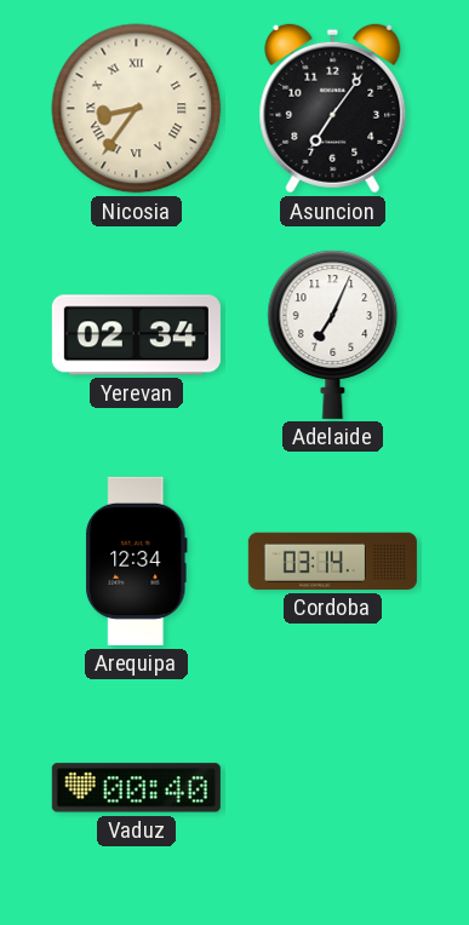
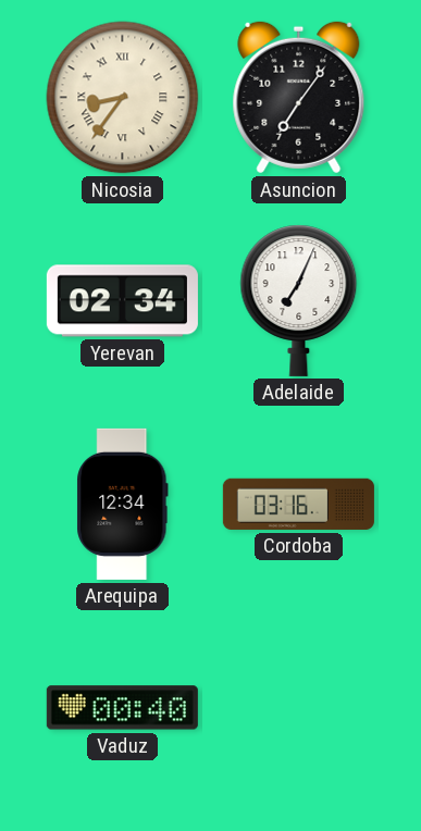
Cordoba: 03:14 -> 03:16 (298, 504)
